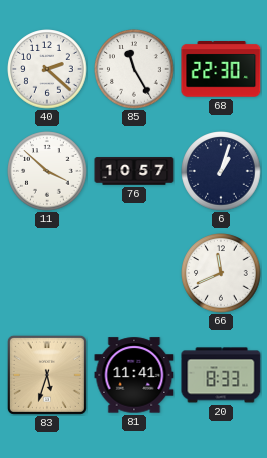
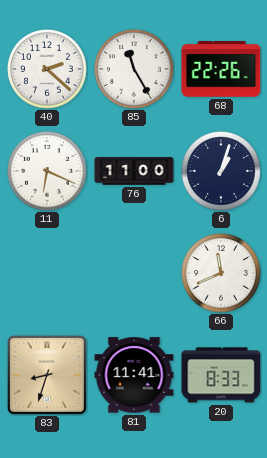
68: 22:30 -> 22:26 (221, 70)
11: 3:52 -> 6:19 (47, 171)
76: 10:57 -> 11:00 (134, 171)
83: 5:33 -> 8:33 (47, 375)
